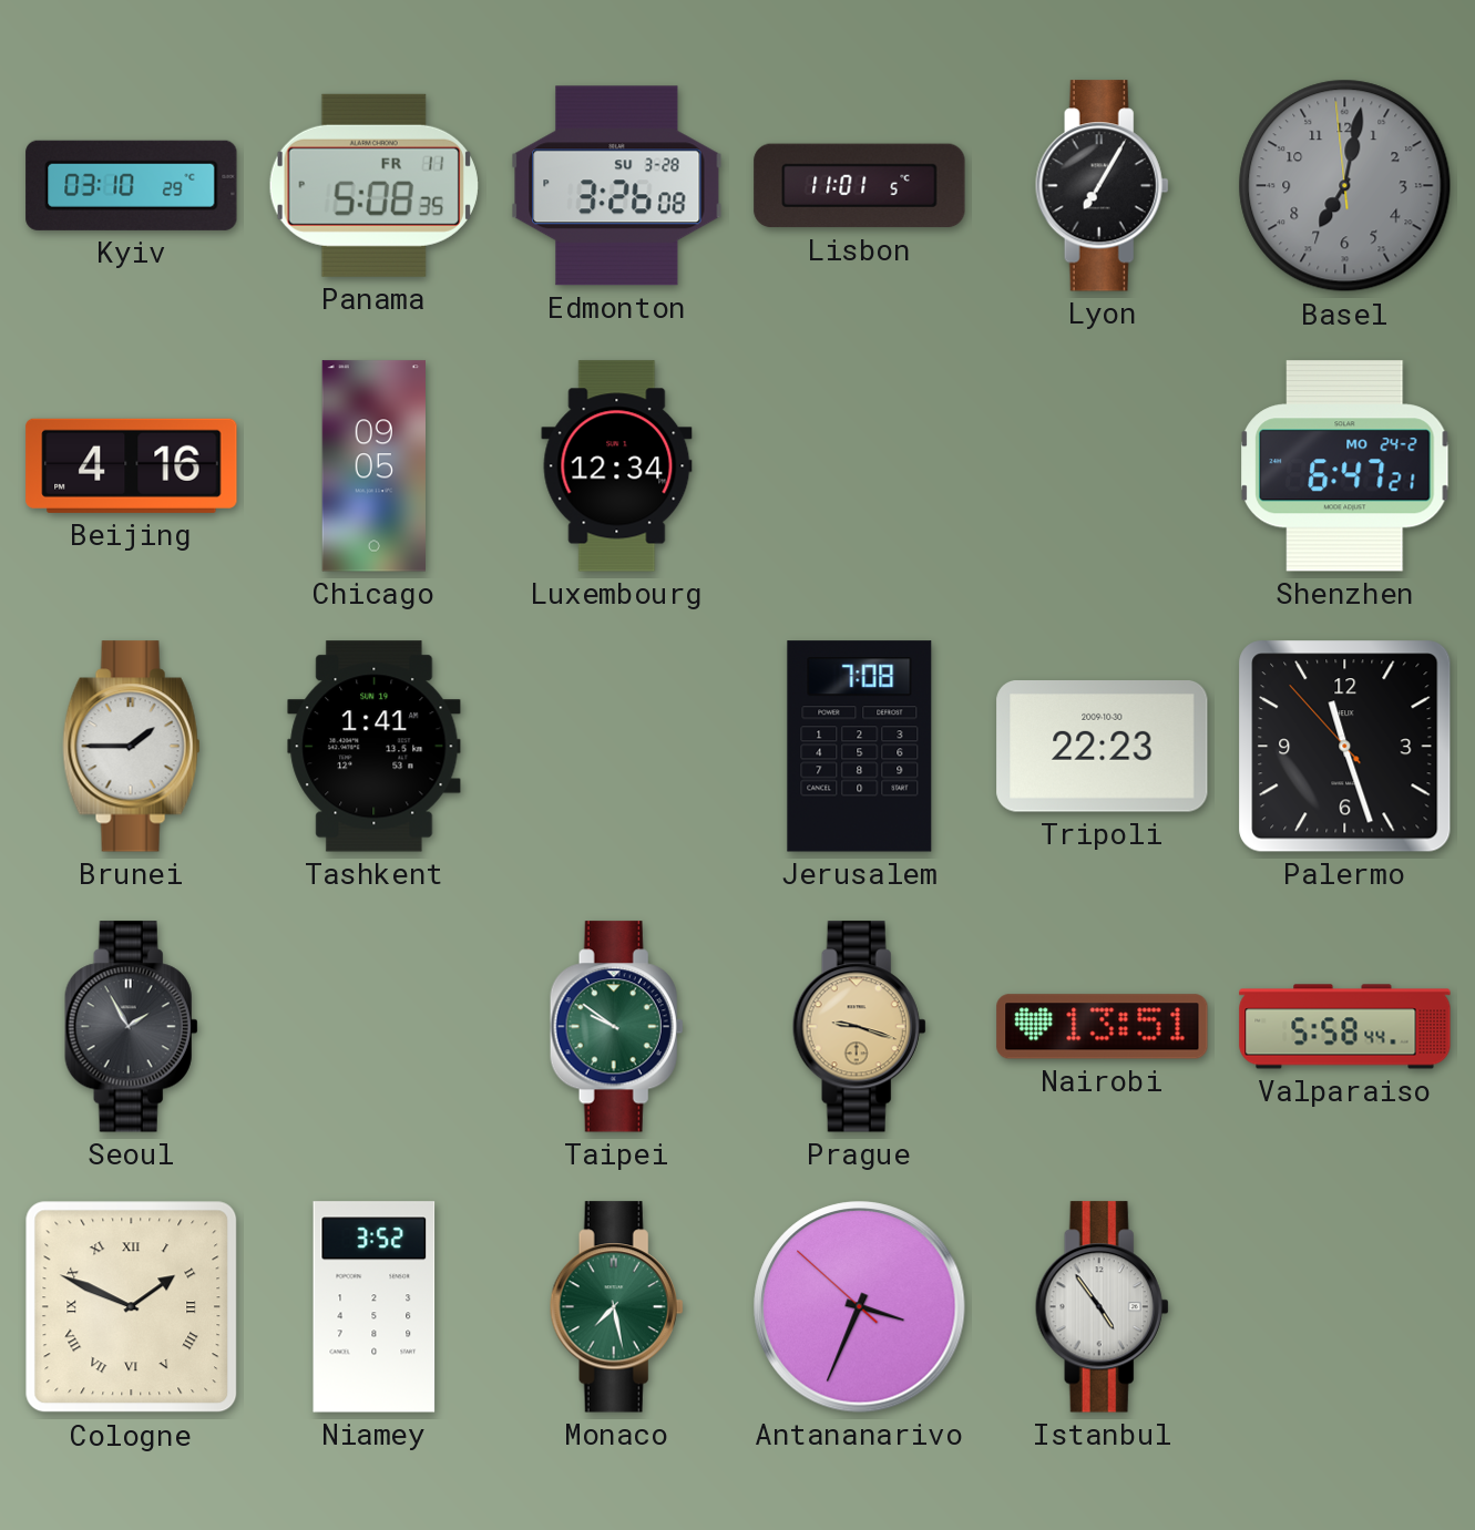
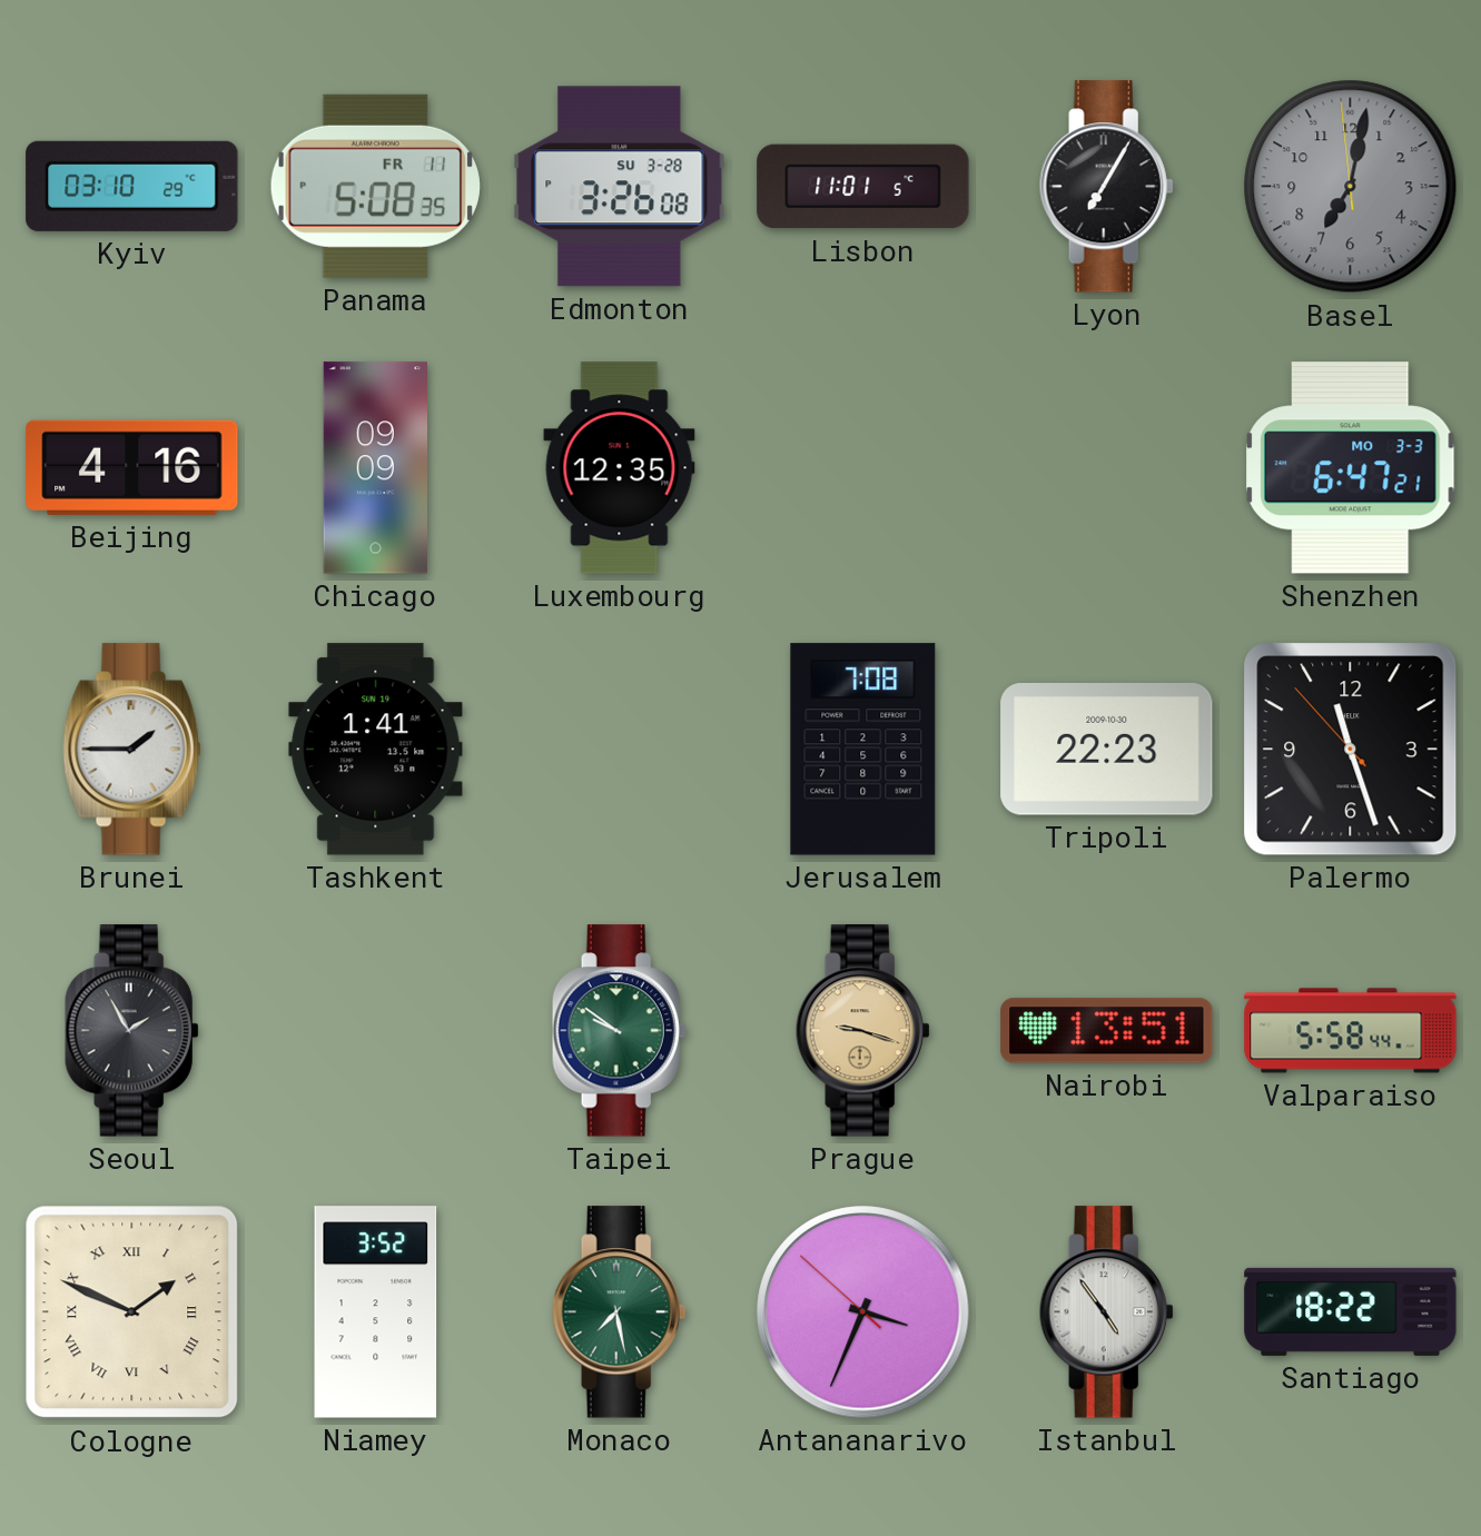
Chicago: 09:05 -> 09:09 (375, 468)
Luxembourg: 12:34 -> 12:35 (620, 468)
Shenzhen date: MO 24-2 -> MO 3-3 (1351, 468)
Santiago: none -> 18:22 (1351, 1311)
